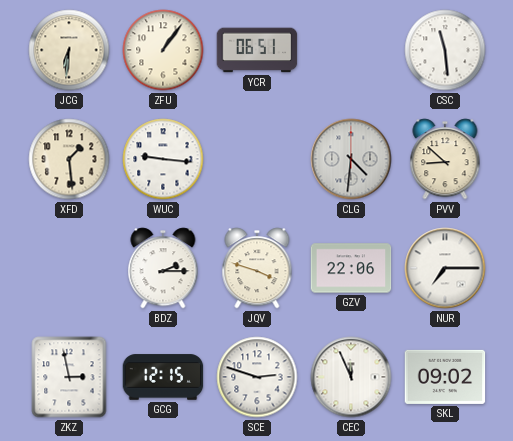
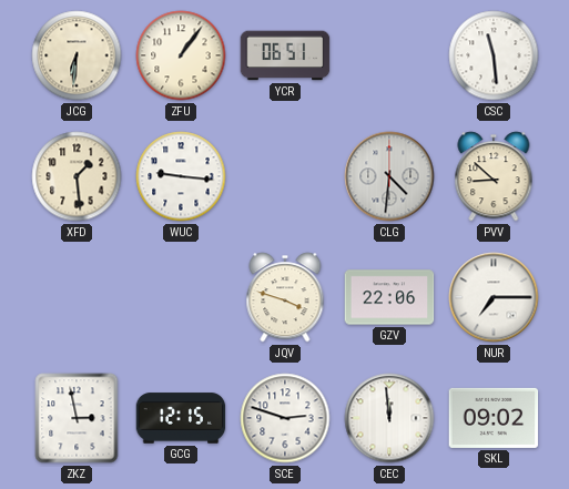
BDZ: 2:15 -> none (163, 268)
CEC: 11:56 -> 11:59 (389, 418)
